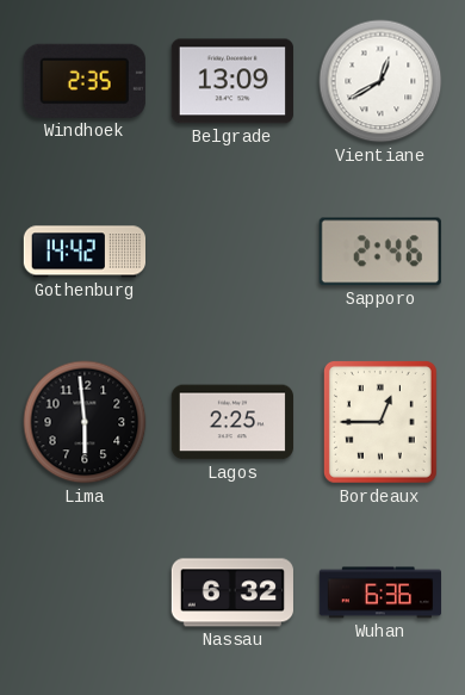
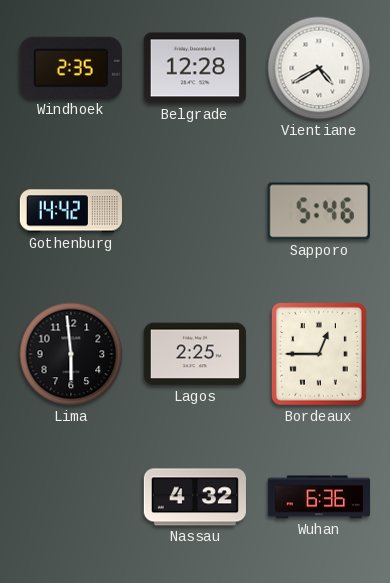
Belgrade: 13:09 -> 12:28 (195, 68)
Vientiane: 12:40 -> 4:40 (319, 68)
Sapporo: 2:46 -> 5:46 (319, 211)
Nassau: 6:32 -> 4:32 (195, 497)
